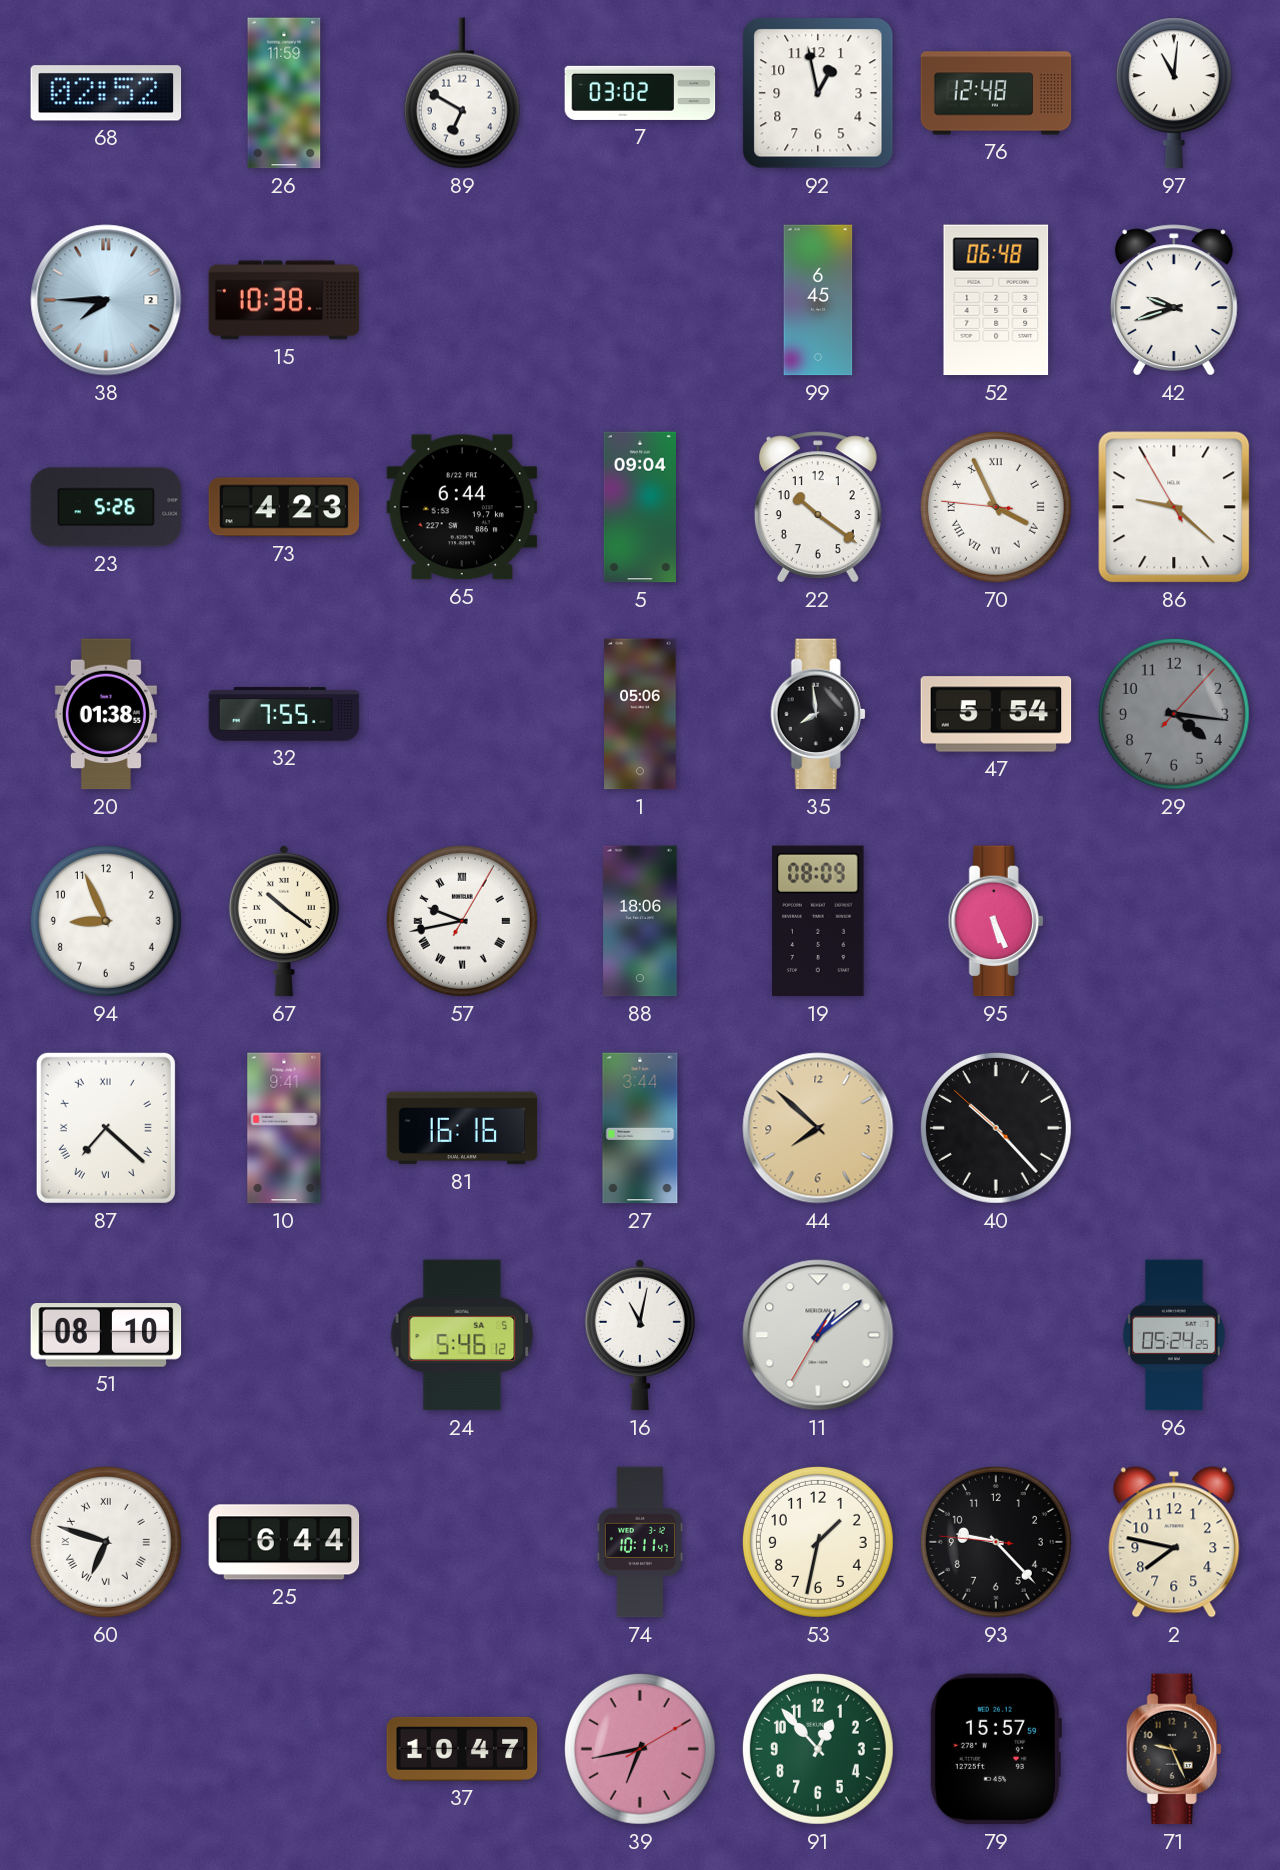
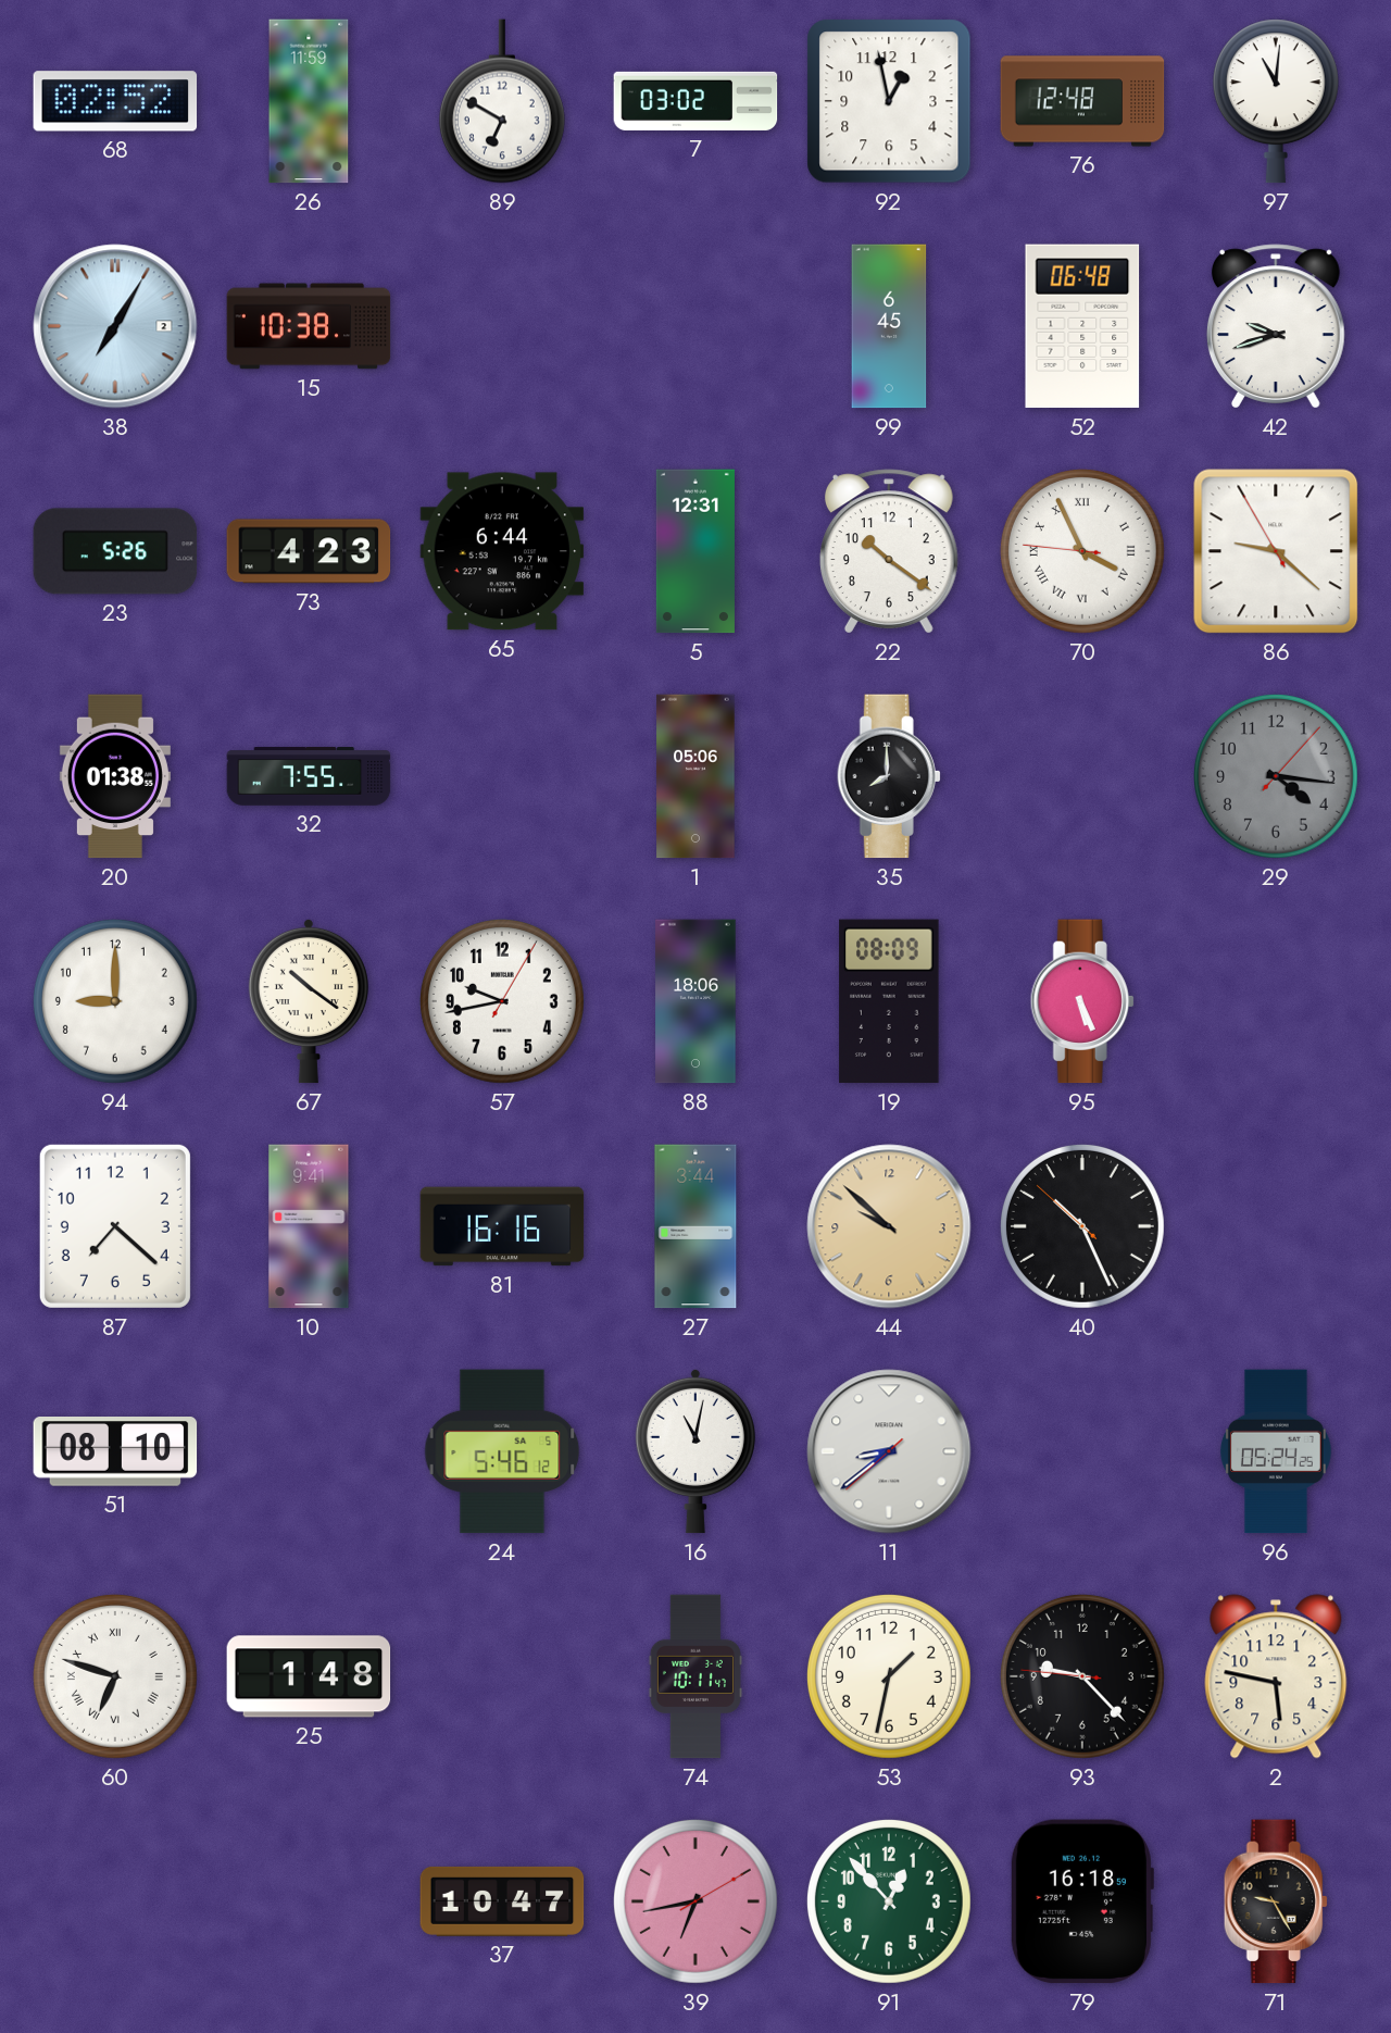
38: 7:45 -> 7:05 (115, 326)
5: 09:04 -> 12:31 (695, 551)
35: 7:59 -> 8:00 (889, 776)
47: 5:54 -> none (996, 714)
94: 8:56 -> 9:00 (115, 1001)
57 numerals: Roman -> Arabic (502, 1001)
87 numerals: Roman -> Arabic (115, 1226)
44: 7:52 -> 9:52 (889, 1226)
40: 10:22 -> 10:25 (1082, 1226)
11: 1:08 -> 8:38 (889, 1451)
25: 6:44 -> 1:48 (309, 1676)
2: 7:47 -> 5:47 (1276, 1676)
79: 15:57 -> 16:18 (1081, 1901)
71: 9:26 -> 9:25 (1276, 1901)
